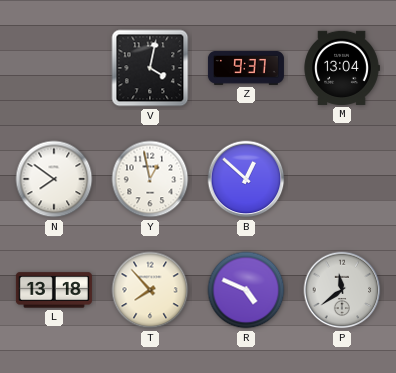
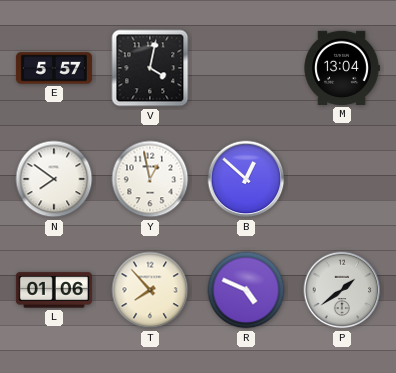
E: none -> 5:57 (54, 68)
Z: 9:37 -> none (246, 68)
L: 13:18 -> 01:06 (54, 290)
P: 11:39 -> 1:39 (342, 290)
